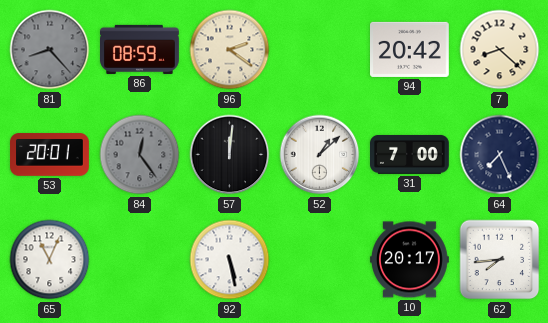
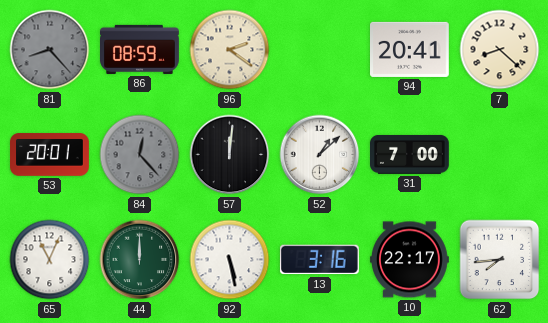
94: 20:42 -> 20:41 (410, 49)
84: 12:24 -> 12:23 (140, 155)
64: 7:26 -> none (500, 155)
44: none -> 12:00 (140, 260)
13: none -> 3:16 (319, 260)
10: 20:17 -> 22:17 (410, 260)
